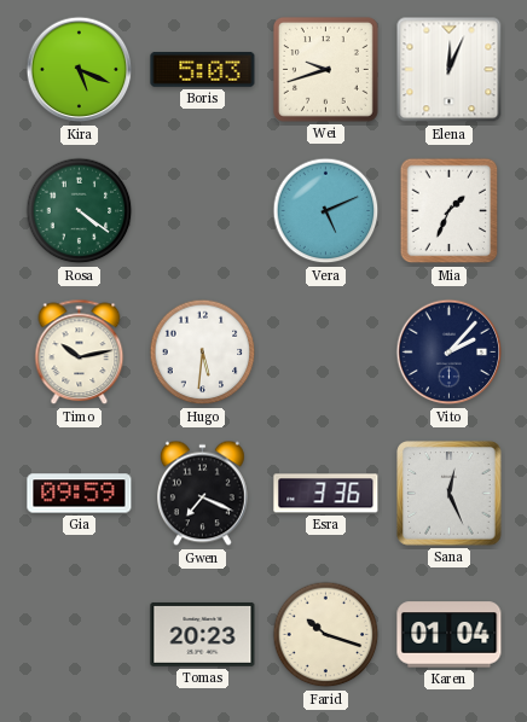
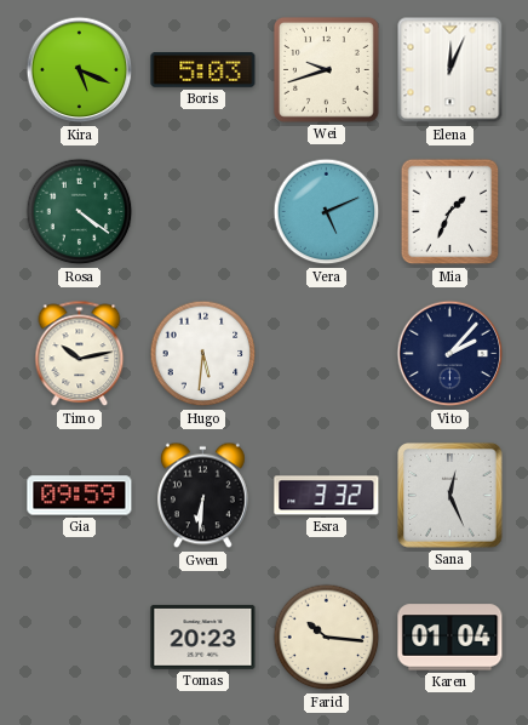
Gwen: 7:19 -> 6:31 (203, 496)
Esra: 3:36 -> 3:32 (327, 496)
Farid: 10:18 -> 10:16 (327, 638)
